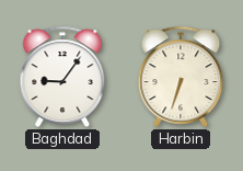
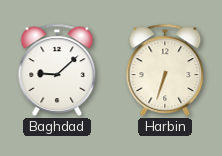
Baghdad: 9:06 -> 9:08 (57, 70)
